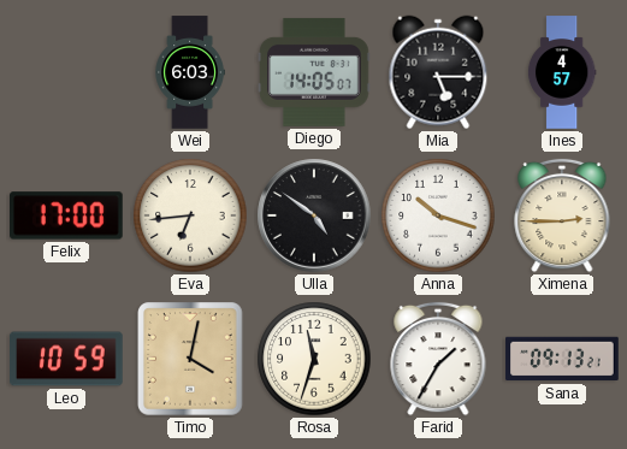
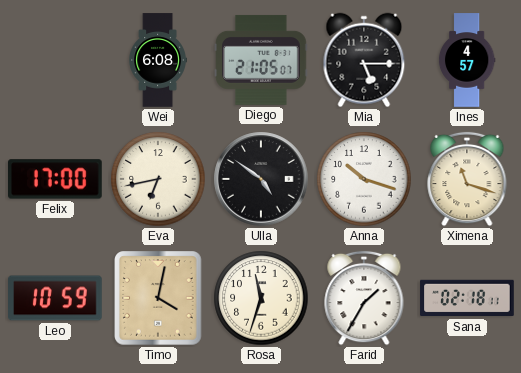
Wei: 6:03 -> 6:08 (157, 60)
Diego: 14:05 -> 21:05 (261, 60)
Eva: 6:44 -> 6:43 (158, 179)
Ximena: 2:45 -> 11:18 (467, 179)
Sana: 09:13 -> 02:18 (467, 298)
